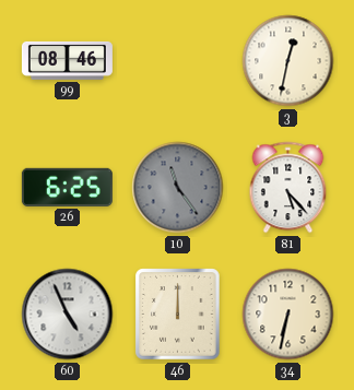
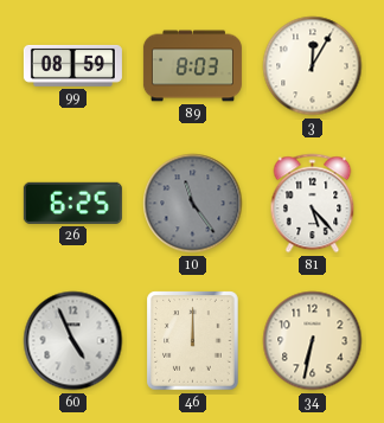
99: 08:46 -> 08:59 (72, 65)
89: none -> 8:03 (192, 66)
3: 12:32 -> 12:05 (313, 66)
